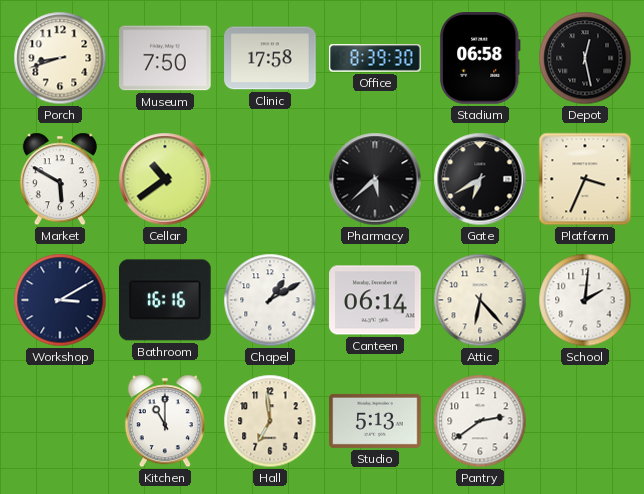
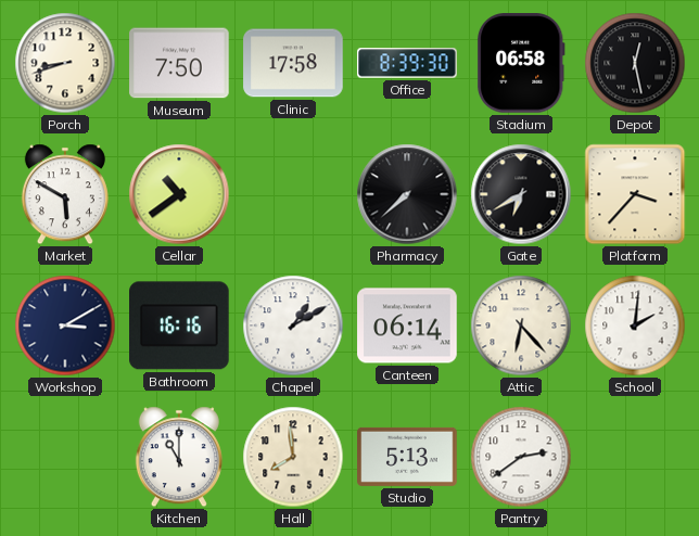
Pharmacy: 5:38 -> 7:38 (407, 194)
Platform: 3:34 -> 3:37 (635, 194)
Hall: 6:59 -> 7:59 (293, 457)
